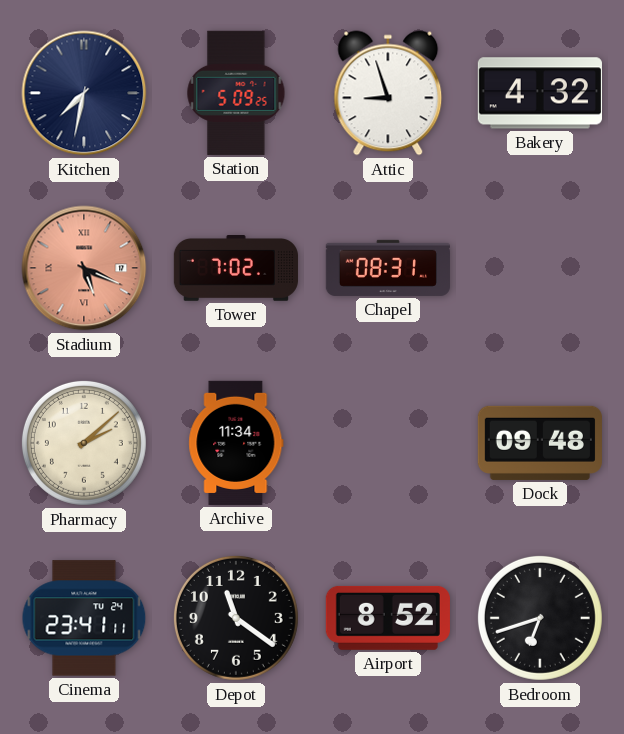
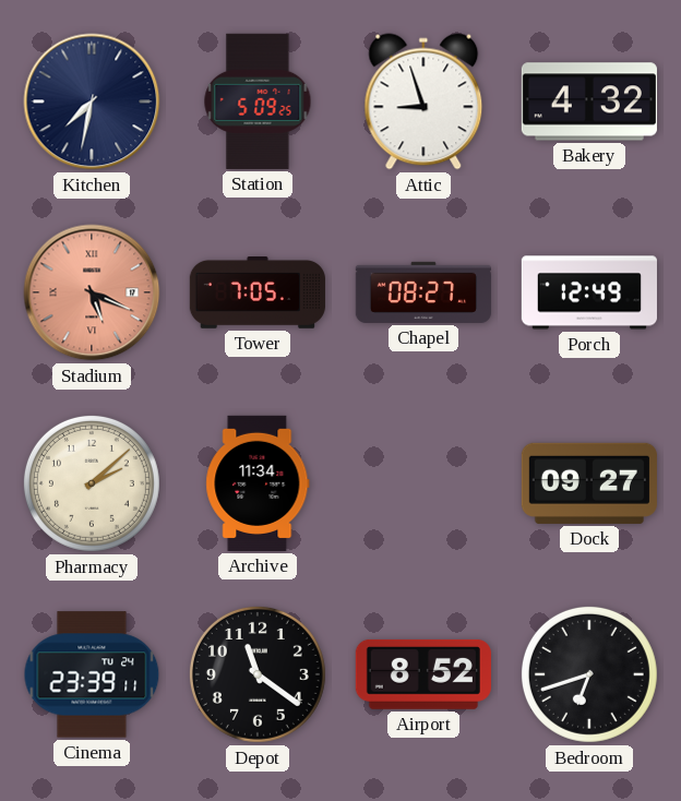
Tower: 7:02 -> 7:05 (258, 294)
Chapel: 08:31 -> 08:27 (423, 292)
Porch: none -> 12:49 (589, 292)
Dock: 09:48 -> 09:27 (589, 483)
Cinema: 23:41 -> 23:39 (92, 674)
